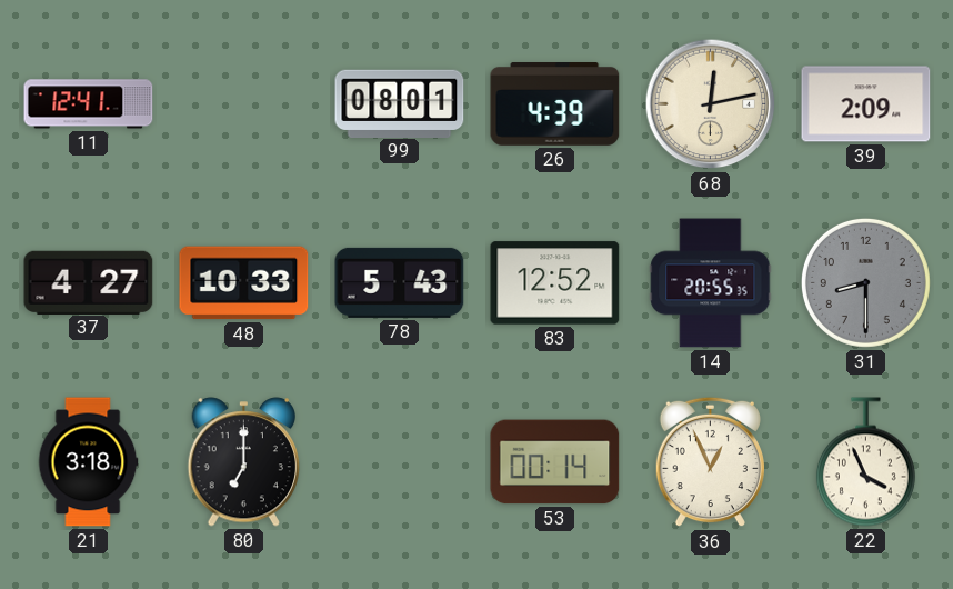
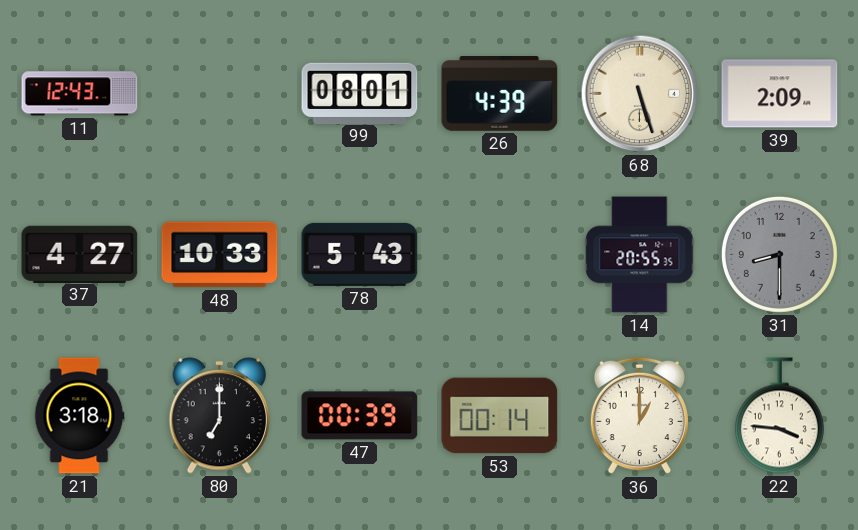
11: 12:41 -> 12:43 (80, 94)
68: 12:13 -> 5:27 (640, 94)
83: 12:52 -> none (555, 283)
47: none -> 00:39 (360, 416)
36: 12:56 -> 1:00 (639, 416)
22: 3:56 -> 3:46 (779, 416)
